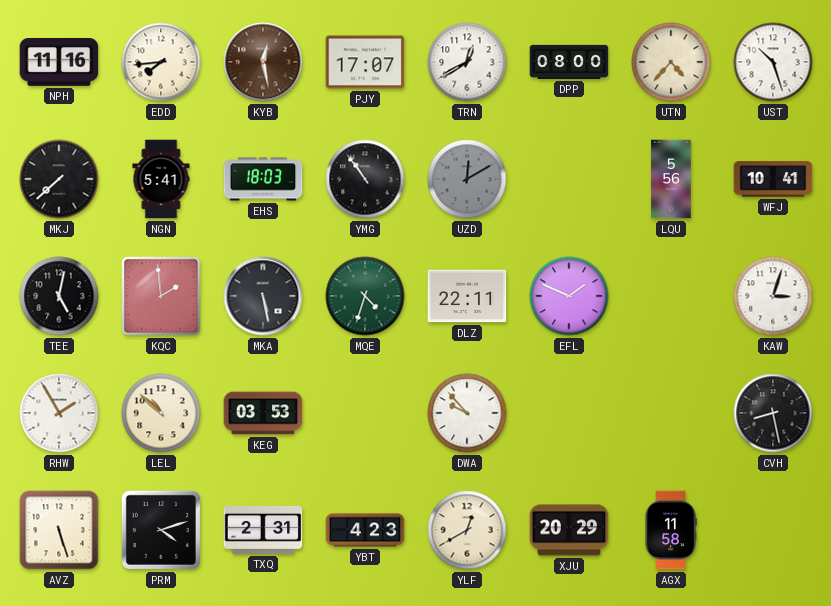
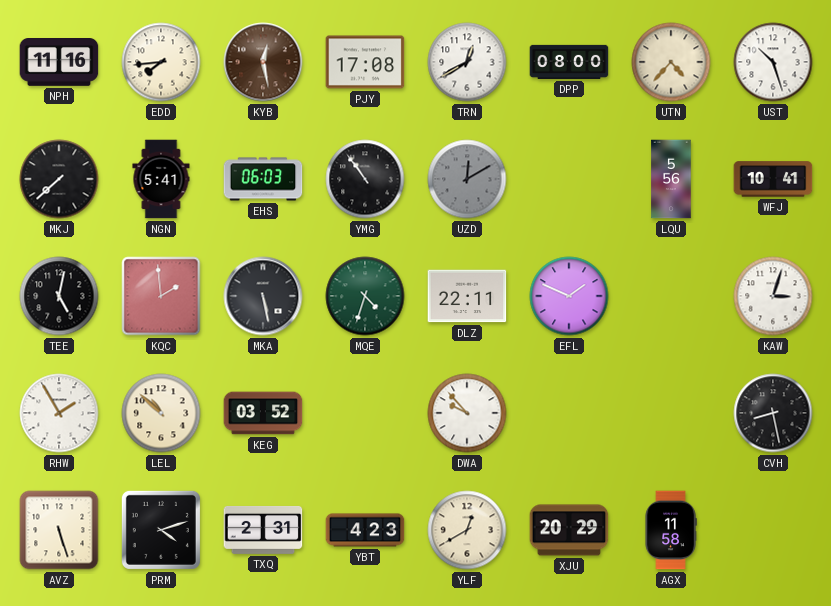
PJY: 17:07 -> 17:08 (365, 62)
EHS: 18:03 -> 06:03 (263, 179)
KEG: 03:53 -> 03:52 (263, 413)
